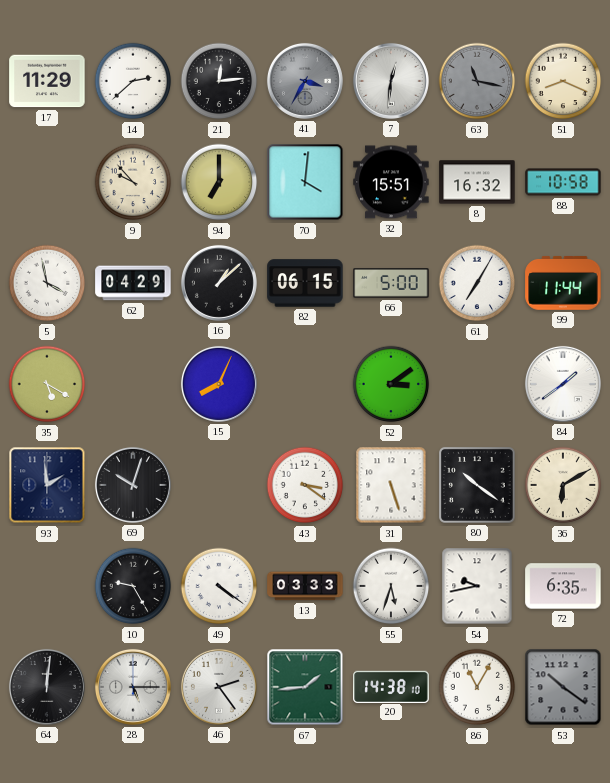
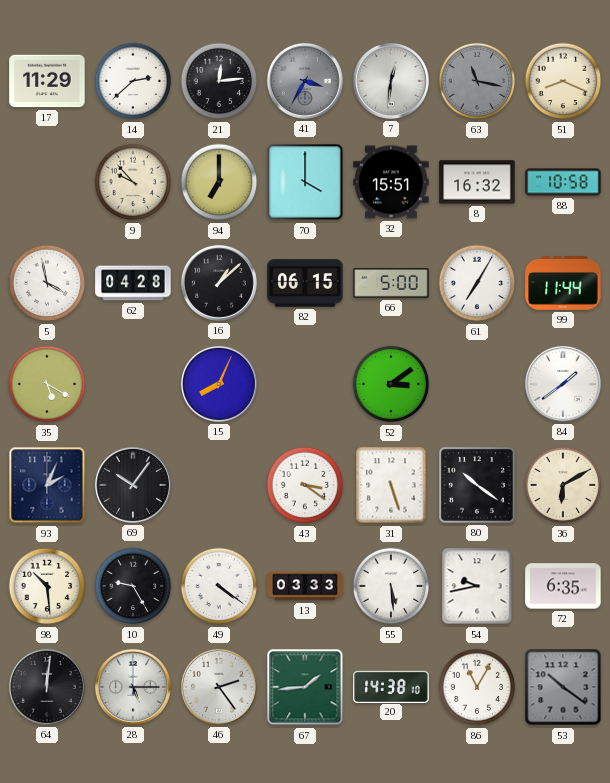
70: 4:01 -> 4:00 (305, 182)
62: 04:29 -> 04:28 (133, 283)
93: 1:59 -> 2:04 (47, 485)
69: 10:03 -> 10:06 (133, 485)
98: none -> 10:29 (47, 586)
55: 5:33 -> 5:29 (391, 586)
